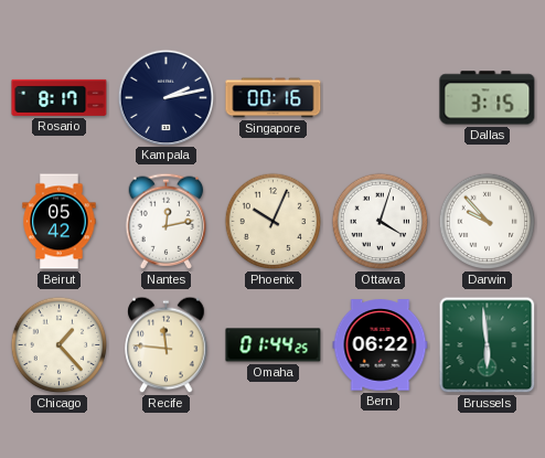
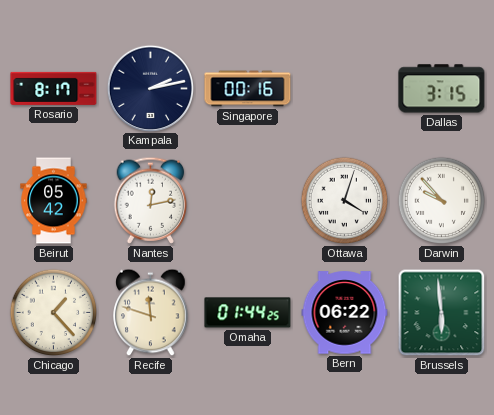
Phoenix: 10:04 -> none (274, 222)
Recife: 11:46 -> 11:48 (151, 313)
